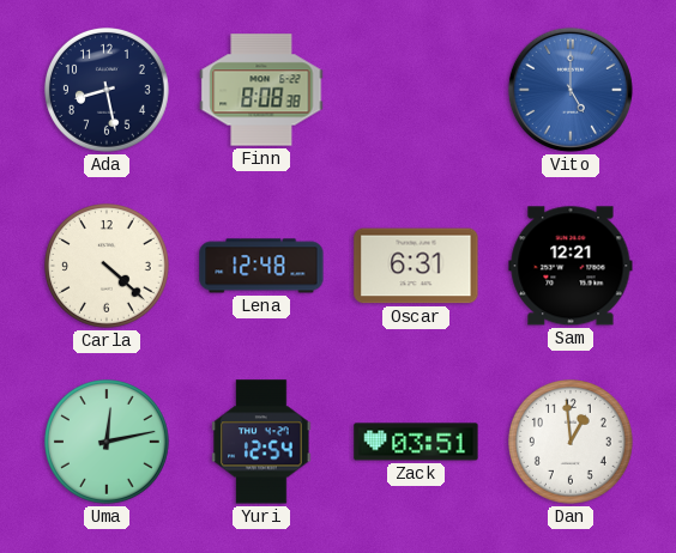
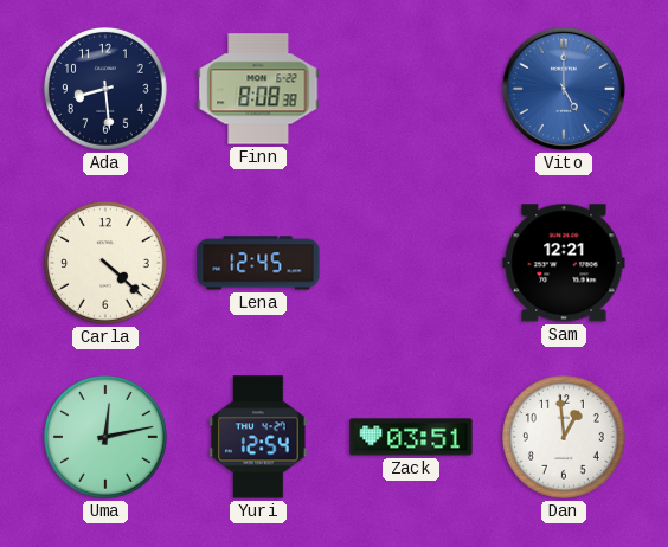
Ada: 8:28 -> 8:29 (107, 90)
Lena: 12:48 -> 12:45 (258, 263)
Oscar: 6:31 -> none (416, 266)
